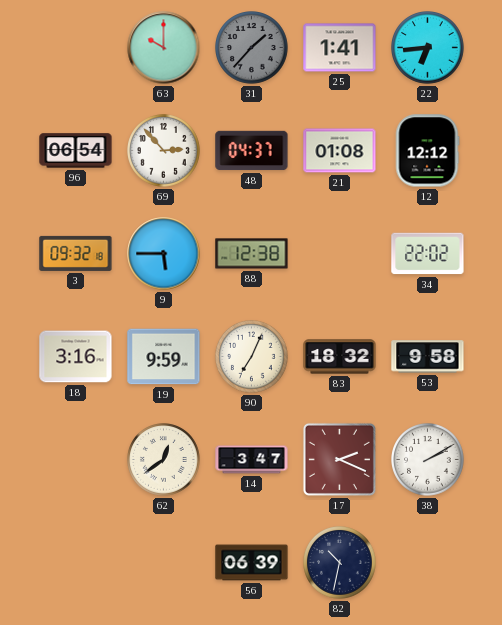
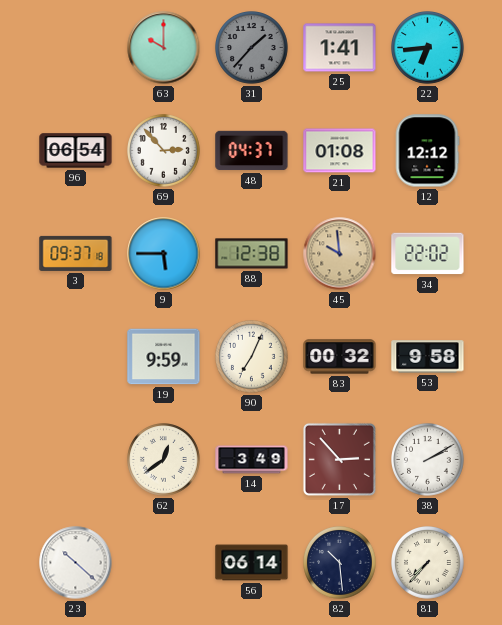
3: 09:32 -> 09:37 (76, 253)
45: none -> 9:59 (340, 254)
18: 3:16 -> none (76, 357)
83: 18:32 -> 00:32 (340, 357)
14: 3:47 -> 3:49 (252, 460)
17: 2:19 -> 2:53 (339, 459)
23: none -> 10:22 (76, 563)
56: 06:39 -> 06:14 (252, 563)
82: 10:32 -> 10:29 (340, 563)
81: none -> 7:37 (428, 563)
